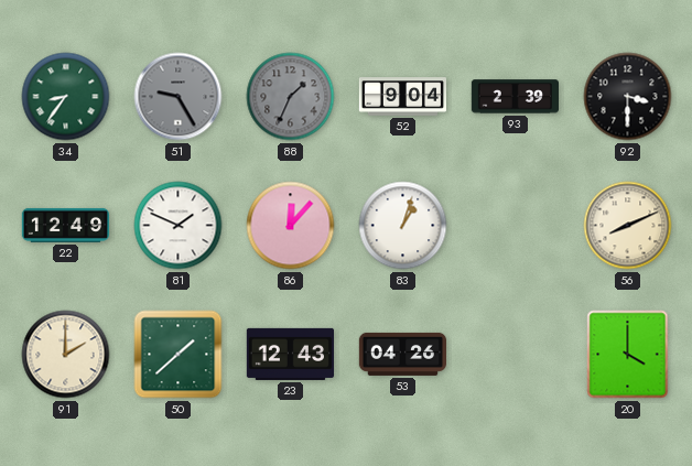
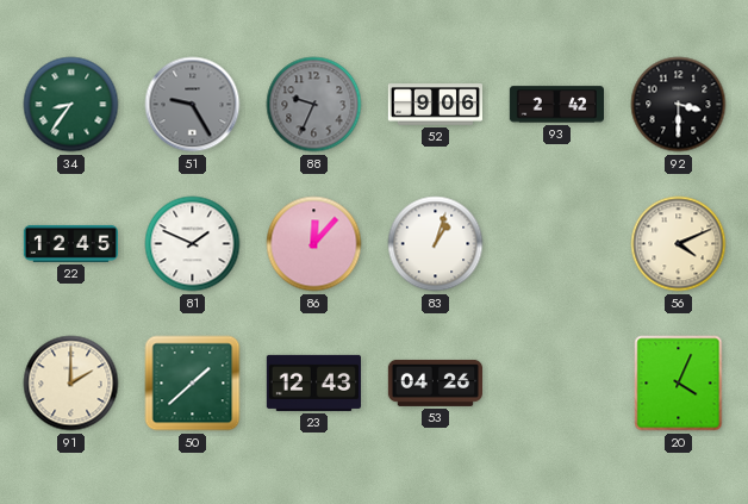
88: 1:34 -> 9:34 (314, 105)
52: 9:04 -> 9:06 (435, 105)
93: 2:39 -> 2:42 (556, 105)
22: 12:49 -> 12:45 (70, 243)
56: 8:11 -> 4:11 (679, 244)
20: 4:00 -> 4:04 (679, 384)
